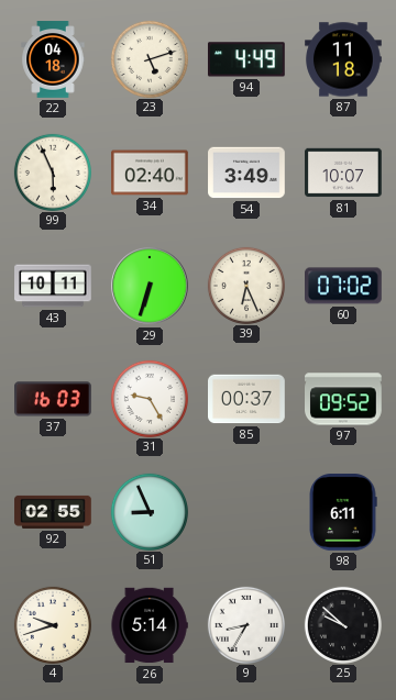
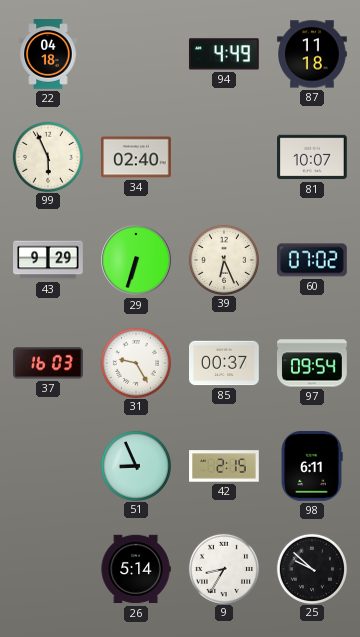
23: 5:12 -> none (148, 58)
54: 3:49 -> none (246, 173)
43: 10:11 -> 9:29 (48, 260)
97: 09:52 -> 09:54 (313, 363)
92: 02:55 -> none (53, 512)
42: none -> 2:15 (224, 466)
4: 9:42 -> none (52, 624)
